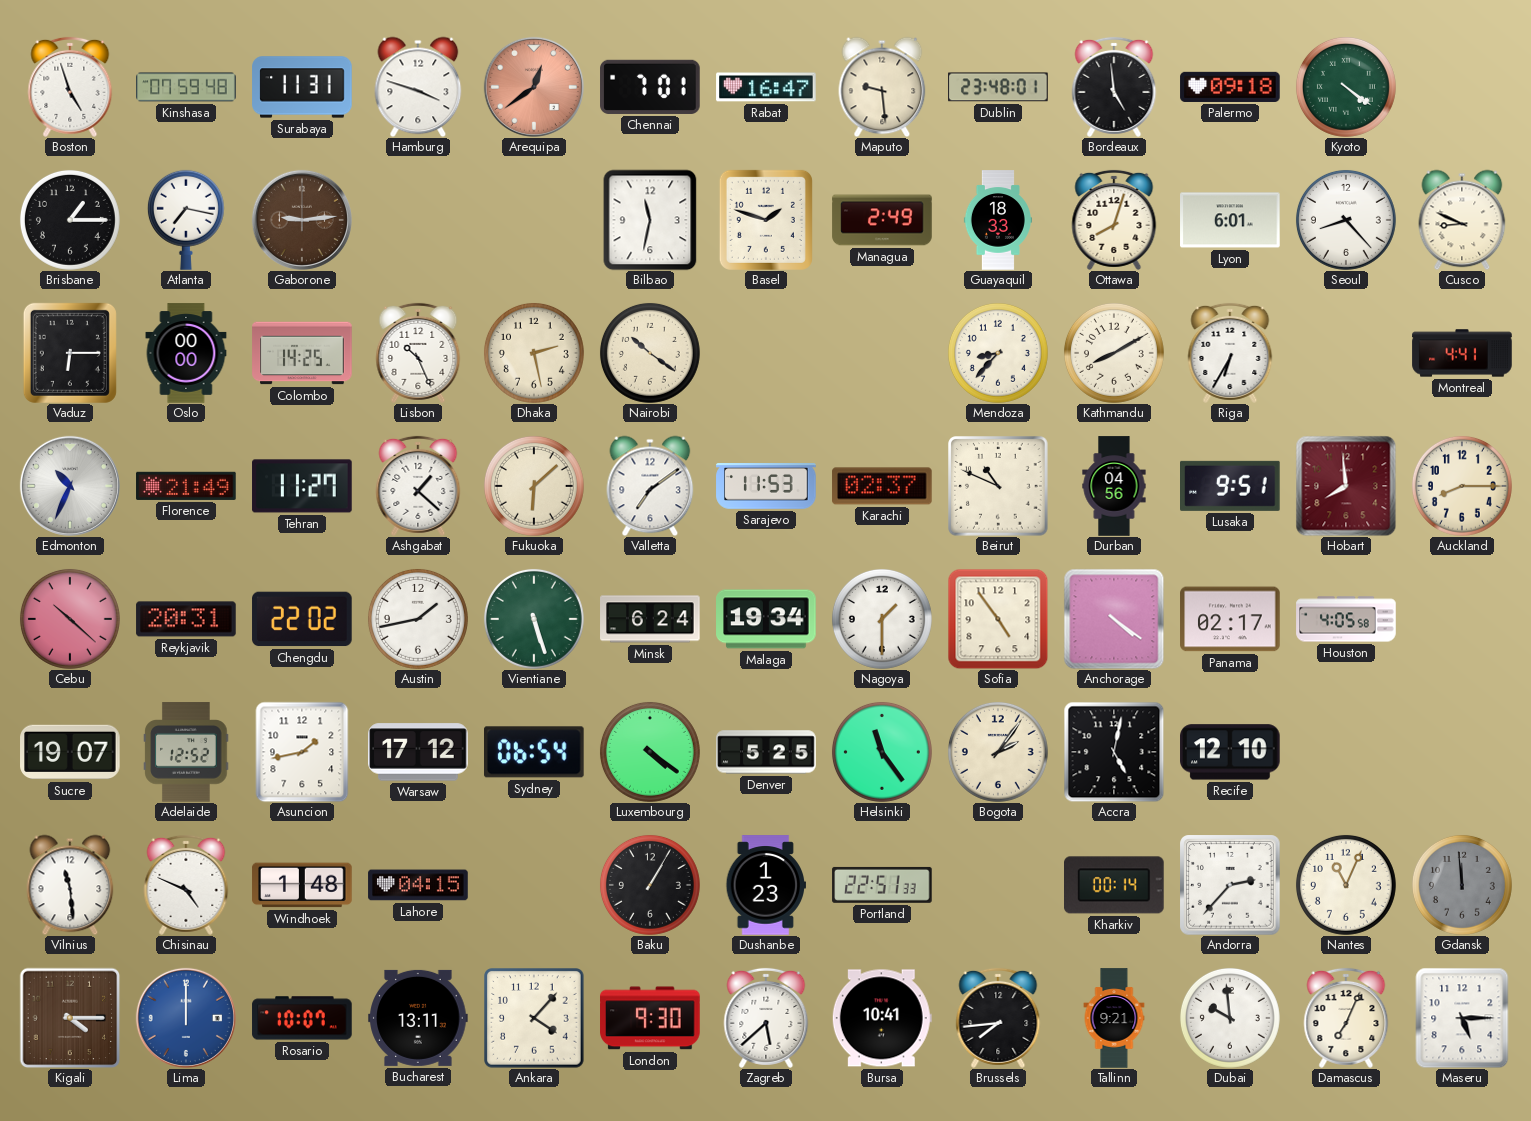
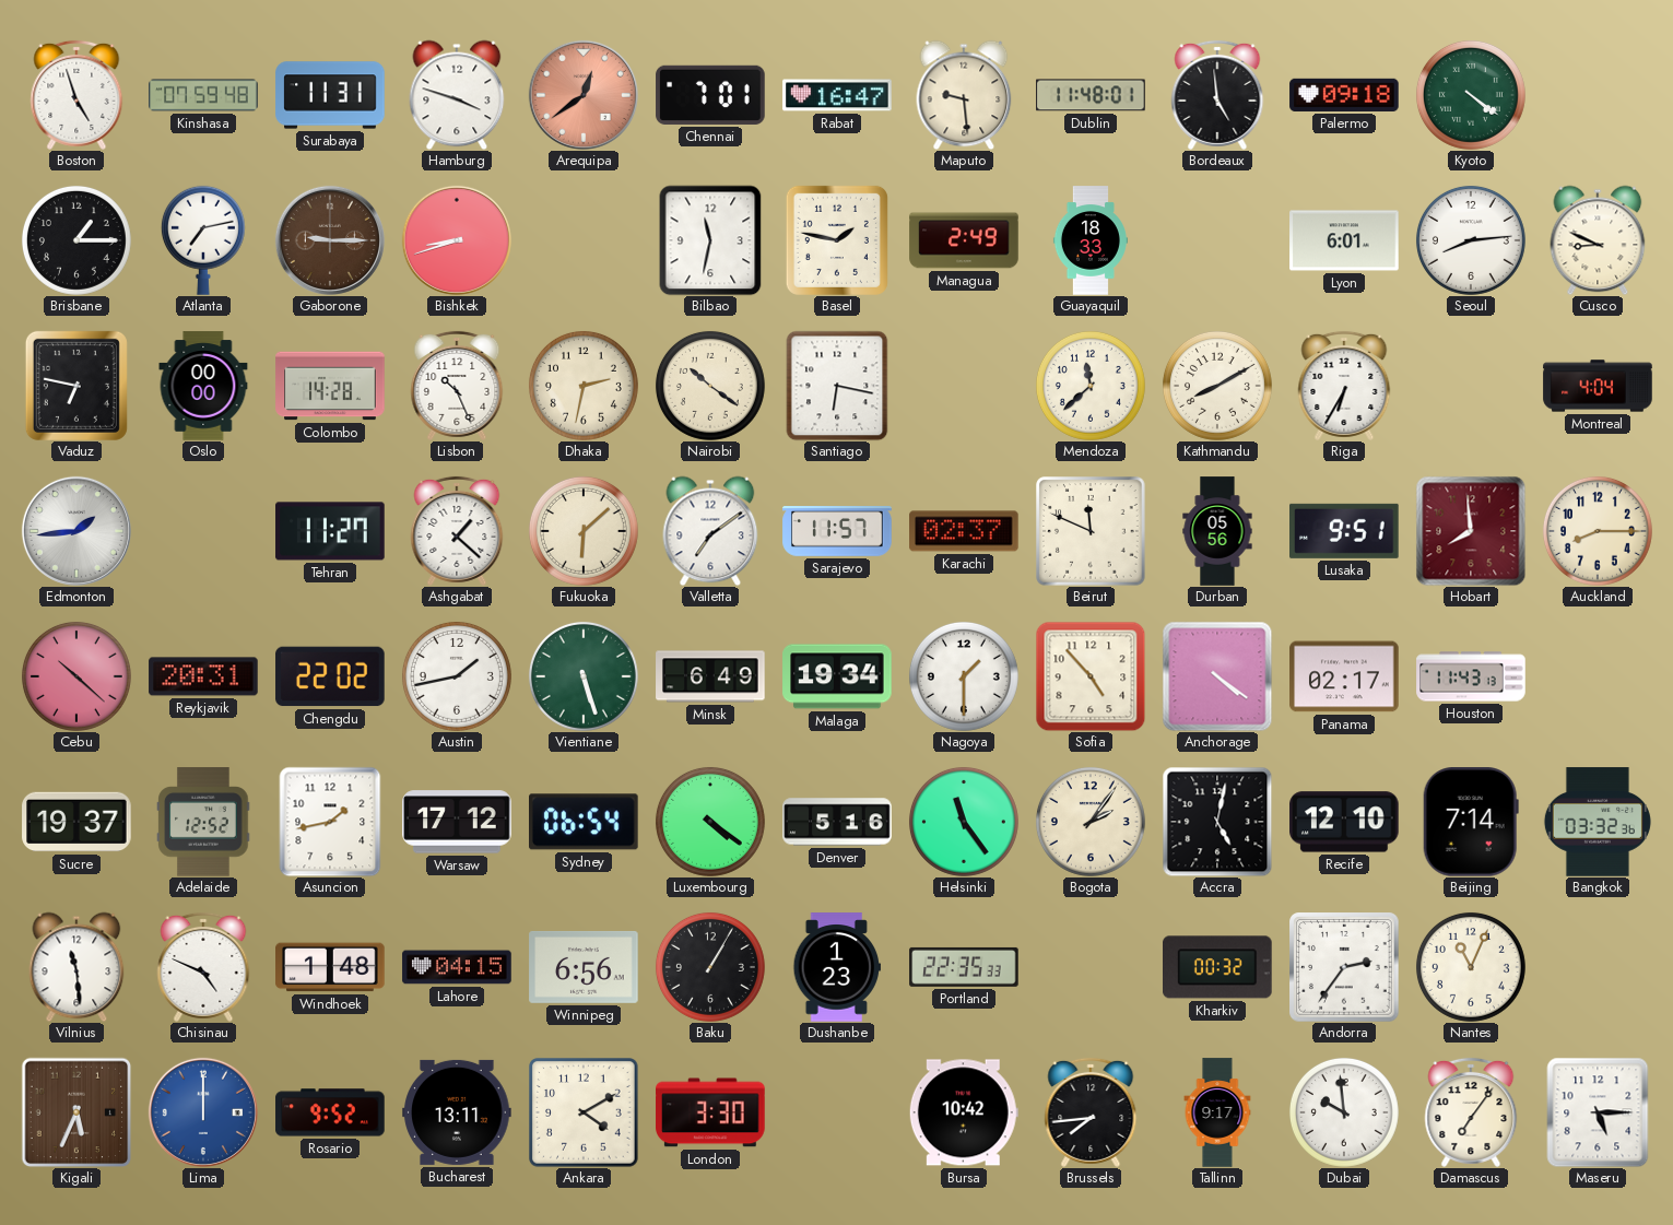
Dublin: 23:48 -> 11:48 (1091, 95)
Atlanta: 7:17 -> 7:13 (203, 240)
Gaborone: 9:14 -> 9:15 (330, 240)
Bishkek: none -> 8:42 (457, 240)
Basel: 1:48 -> 1:47 (837, 240)
Ottawa: 8:03 -> none (1114, 220)
Seoul: 8:23 -> 8:14 (1471, 240)
Vaduz: 6:15 -> 6:47 (76, 386)
Colombo: 14:25 -> 14:28 (330, 386)
Dhaka: 2:28 -> 2:32 (584, 386)
Santiago: none -> 6:17 (837, 386)
Mendoza: 8:37 -> 11:38 (1091, 386)
Montreal: 4:41 -> 4:04 (1598, 386)
Edmonton: 10:34 -> 1:44 (76, 531)
Florence: 21:49 -> none (186, 486)
Sarajevo: 11:53 -> 11:57 (837, 532)
Beirut: 10:49 -> 11:49 (1091, 531)
Durban: 04:56 -> 05:56 (1217, 531)
Minsk: 6:24 -> 6:49 (710, 676)
Sofia: 4:54 -> 4:53 (1091, 676)
Houston: 4:05 -> 11:43 (1471, 676)
Sucre: 19:07 -> 19:37 (76, 822)
Denver: 5:25 -> 5:16 (837, 822)
Beijing: none -> 7:14 (1471, 822)
Bangkok: none -> 03:32 (1598, 822)
Winnipeg: none -> 6:56 (584, 967)
Portland: 22:51 -> 22:35 (964, 967)
Kharkiv: 00:14 -> 00:32 (1218, 967)
Andorra: 2:37 -> 2:36 (1344, 967)
Gdansk: 11:59 -> none (1462, 885)
Kigali: 4:15 -> 5:34 (76, 1112)
Rosario: 10:07 -> 9:52 (330, 1112)
Ankara: 4:07 -> 4:10 (584, 1112)
London: 9:30 -> 3:30 (710, 1112)
Zagreb: 5:38 -> none (766, 1018)
Bursa: 10:41 -> 10:42 (964, 1112)
Tallinn: 9:21 -> 9:17 (1217, 1112)
Damascus: 7:04 -> 7:06 (1471, 1112)
